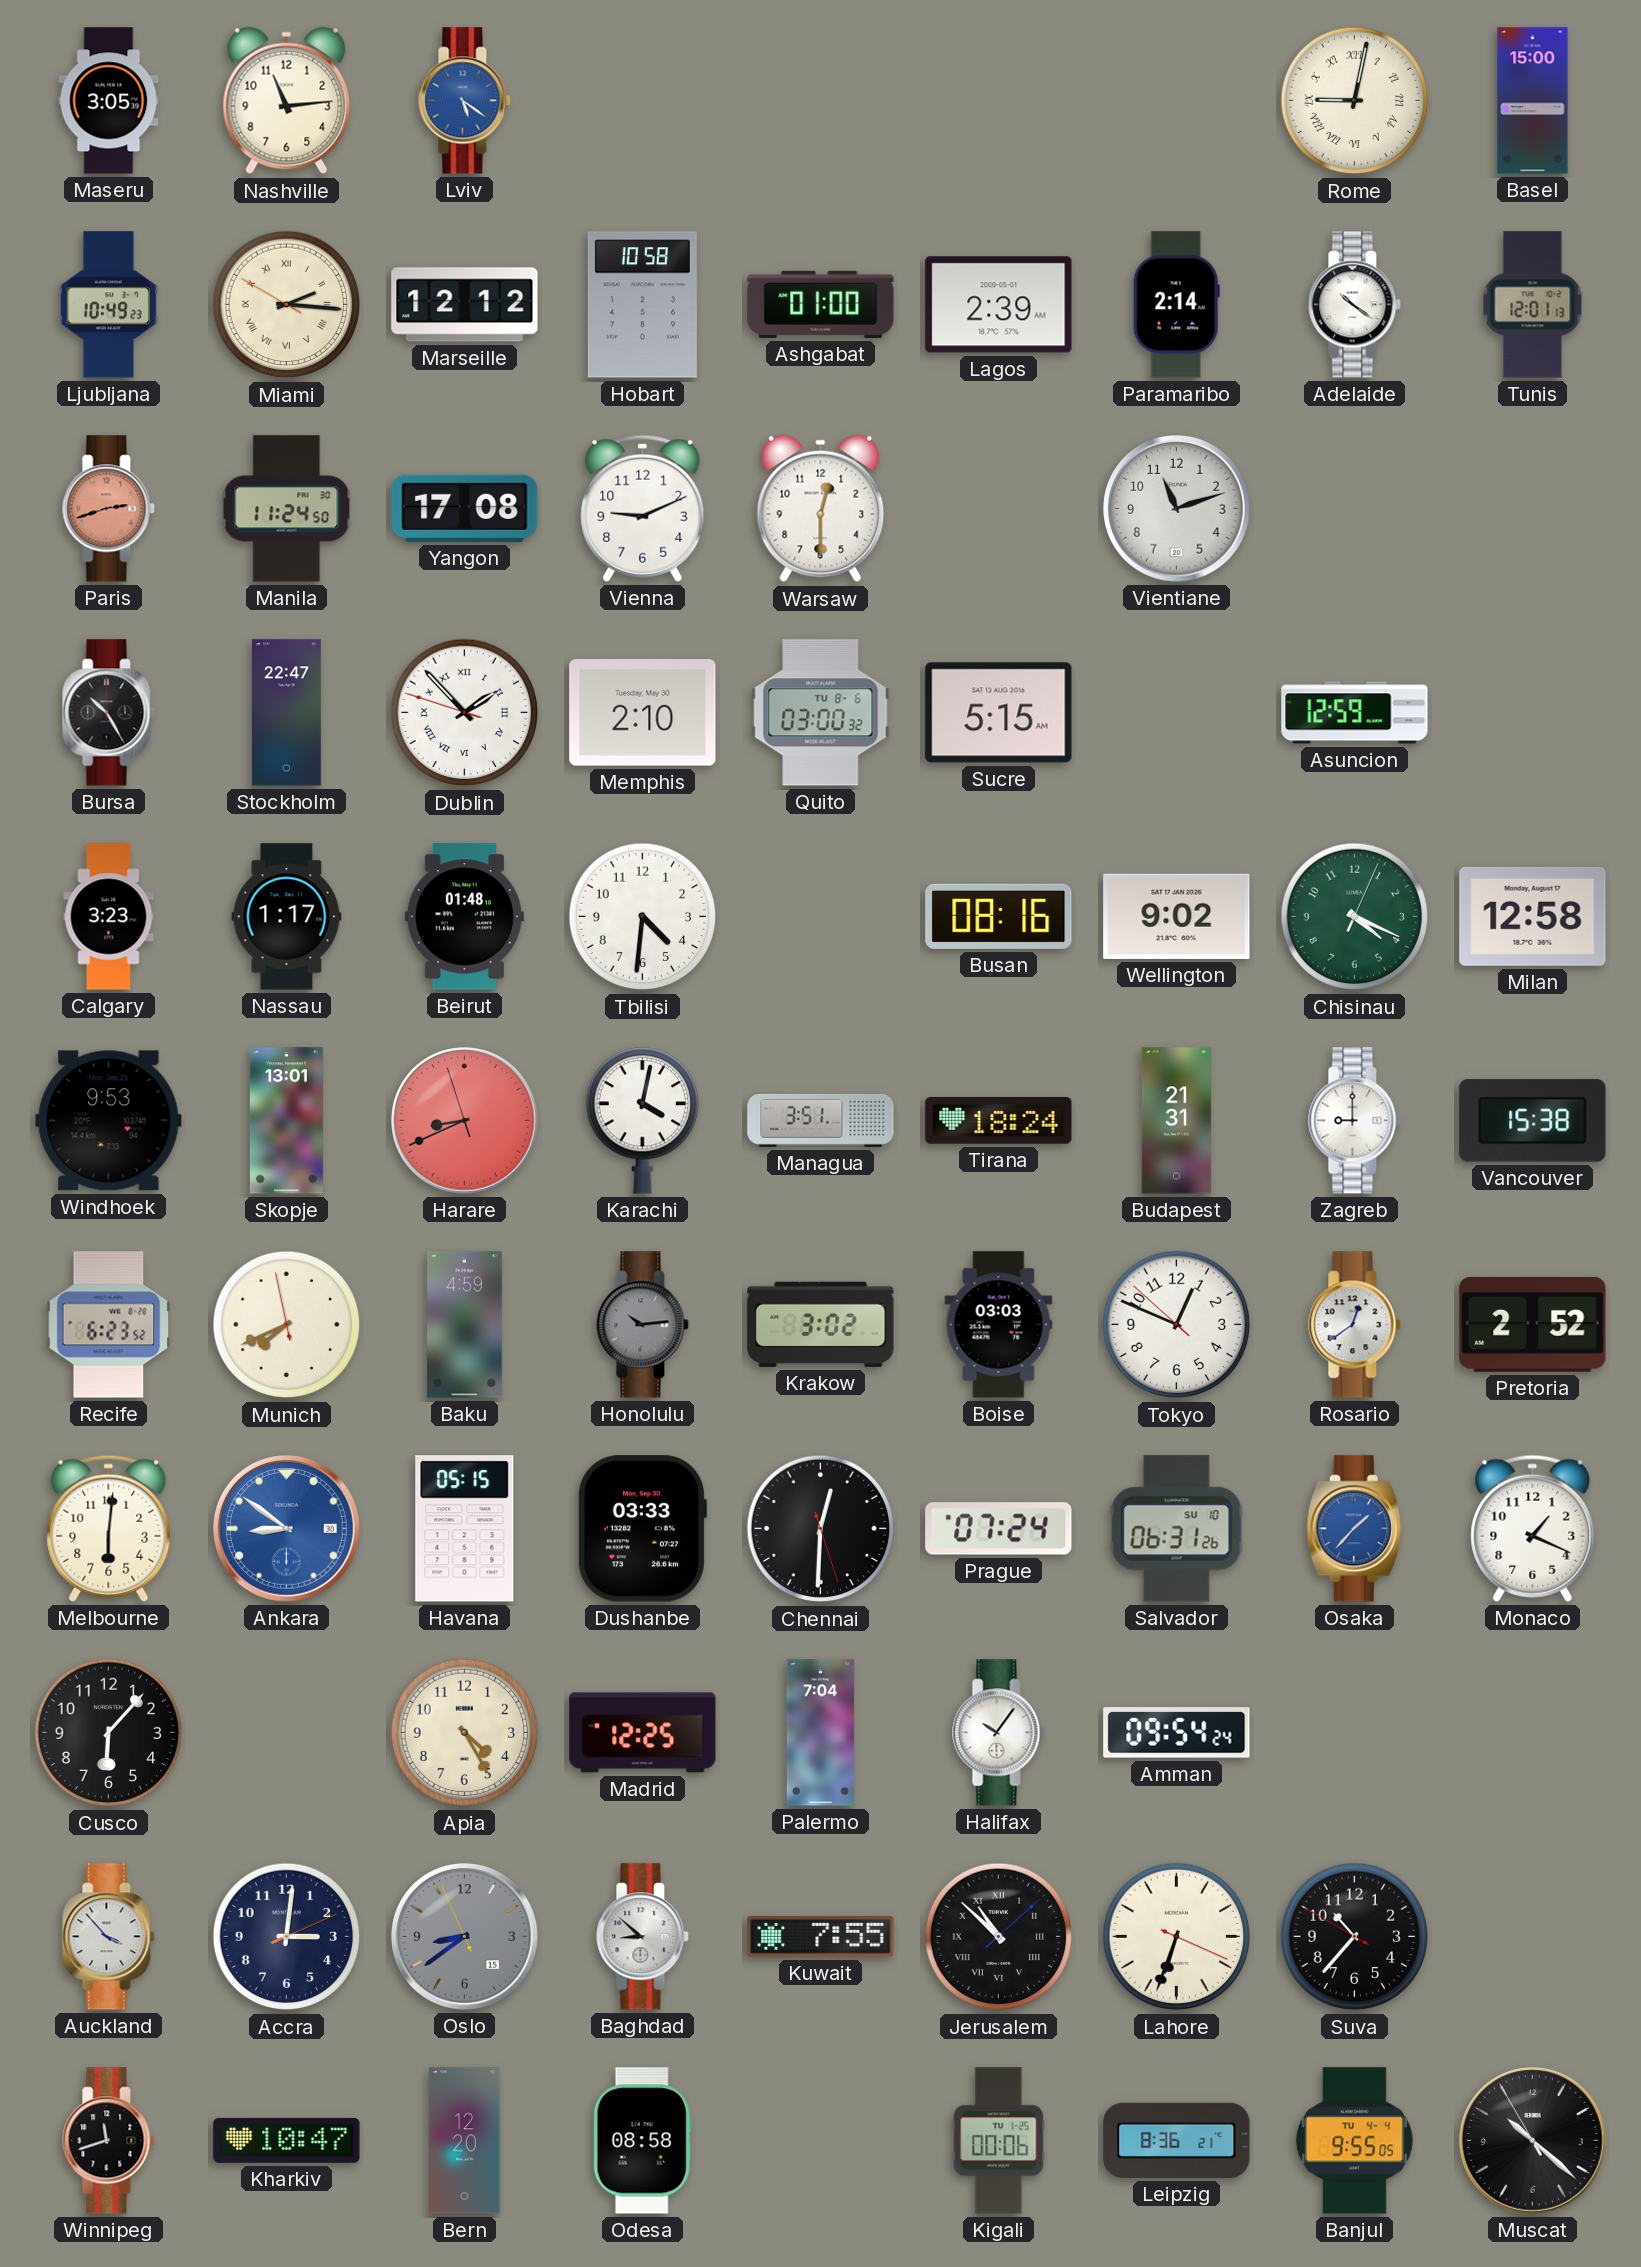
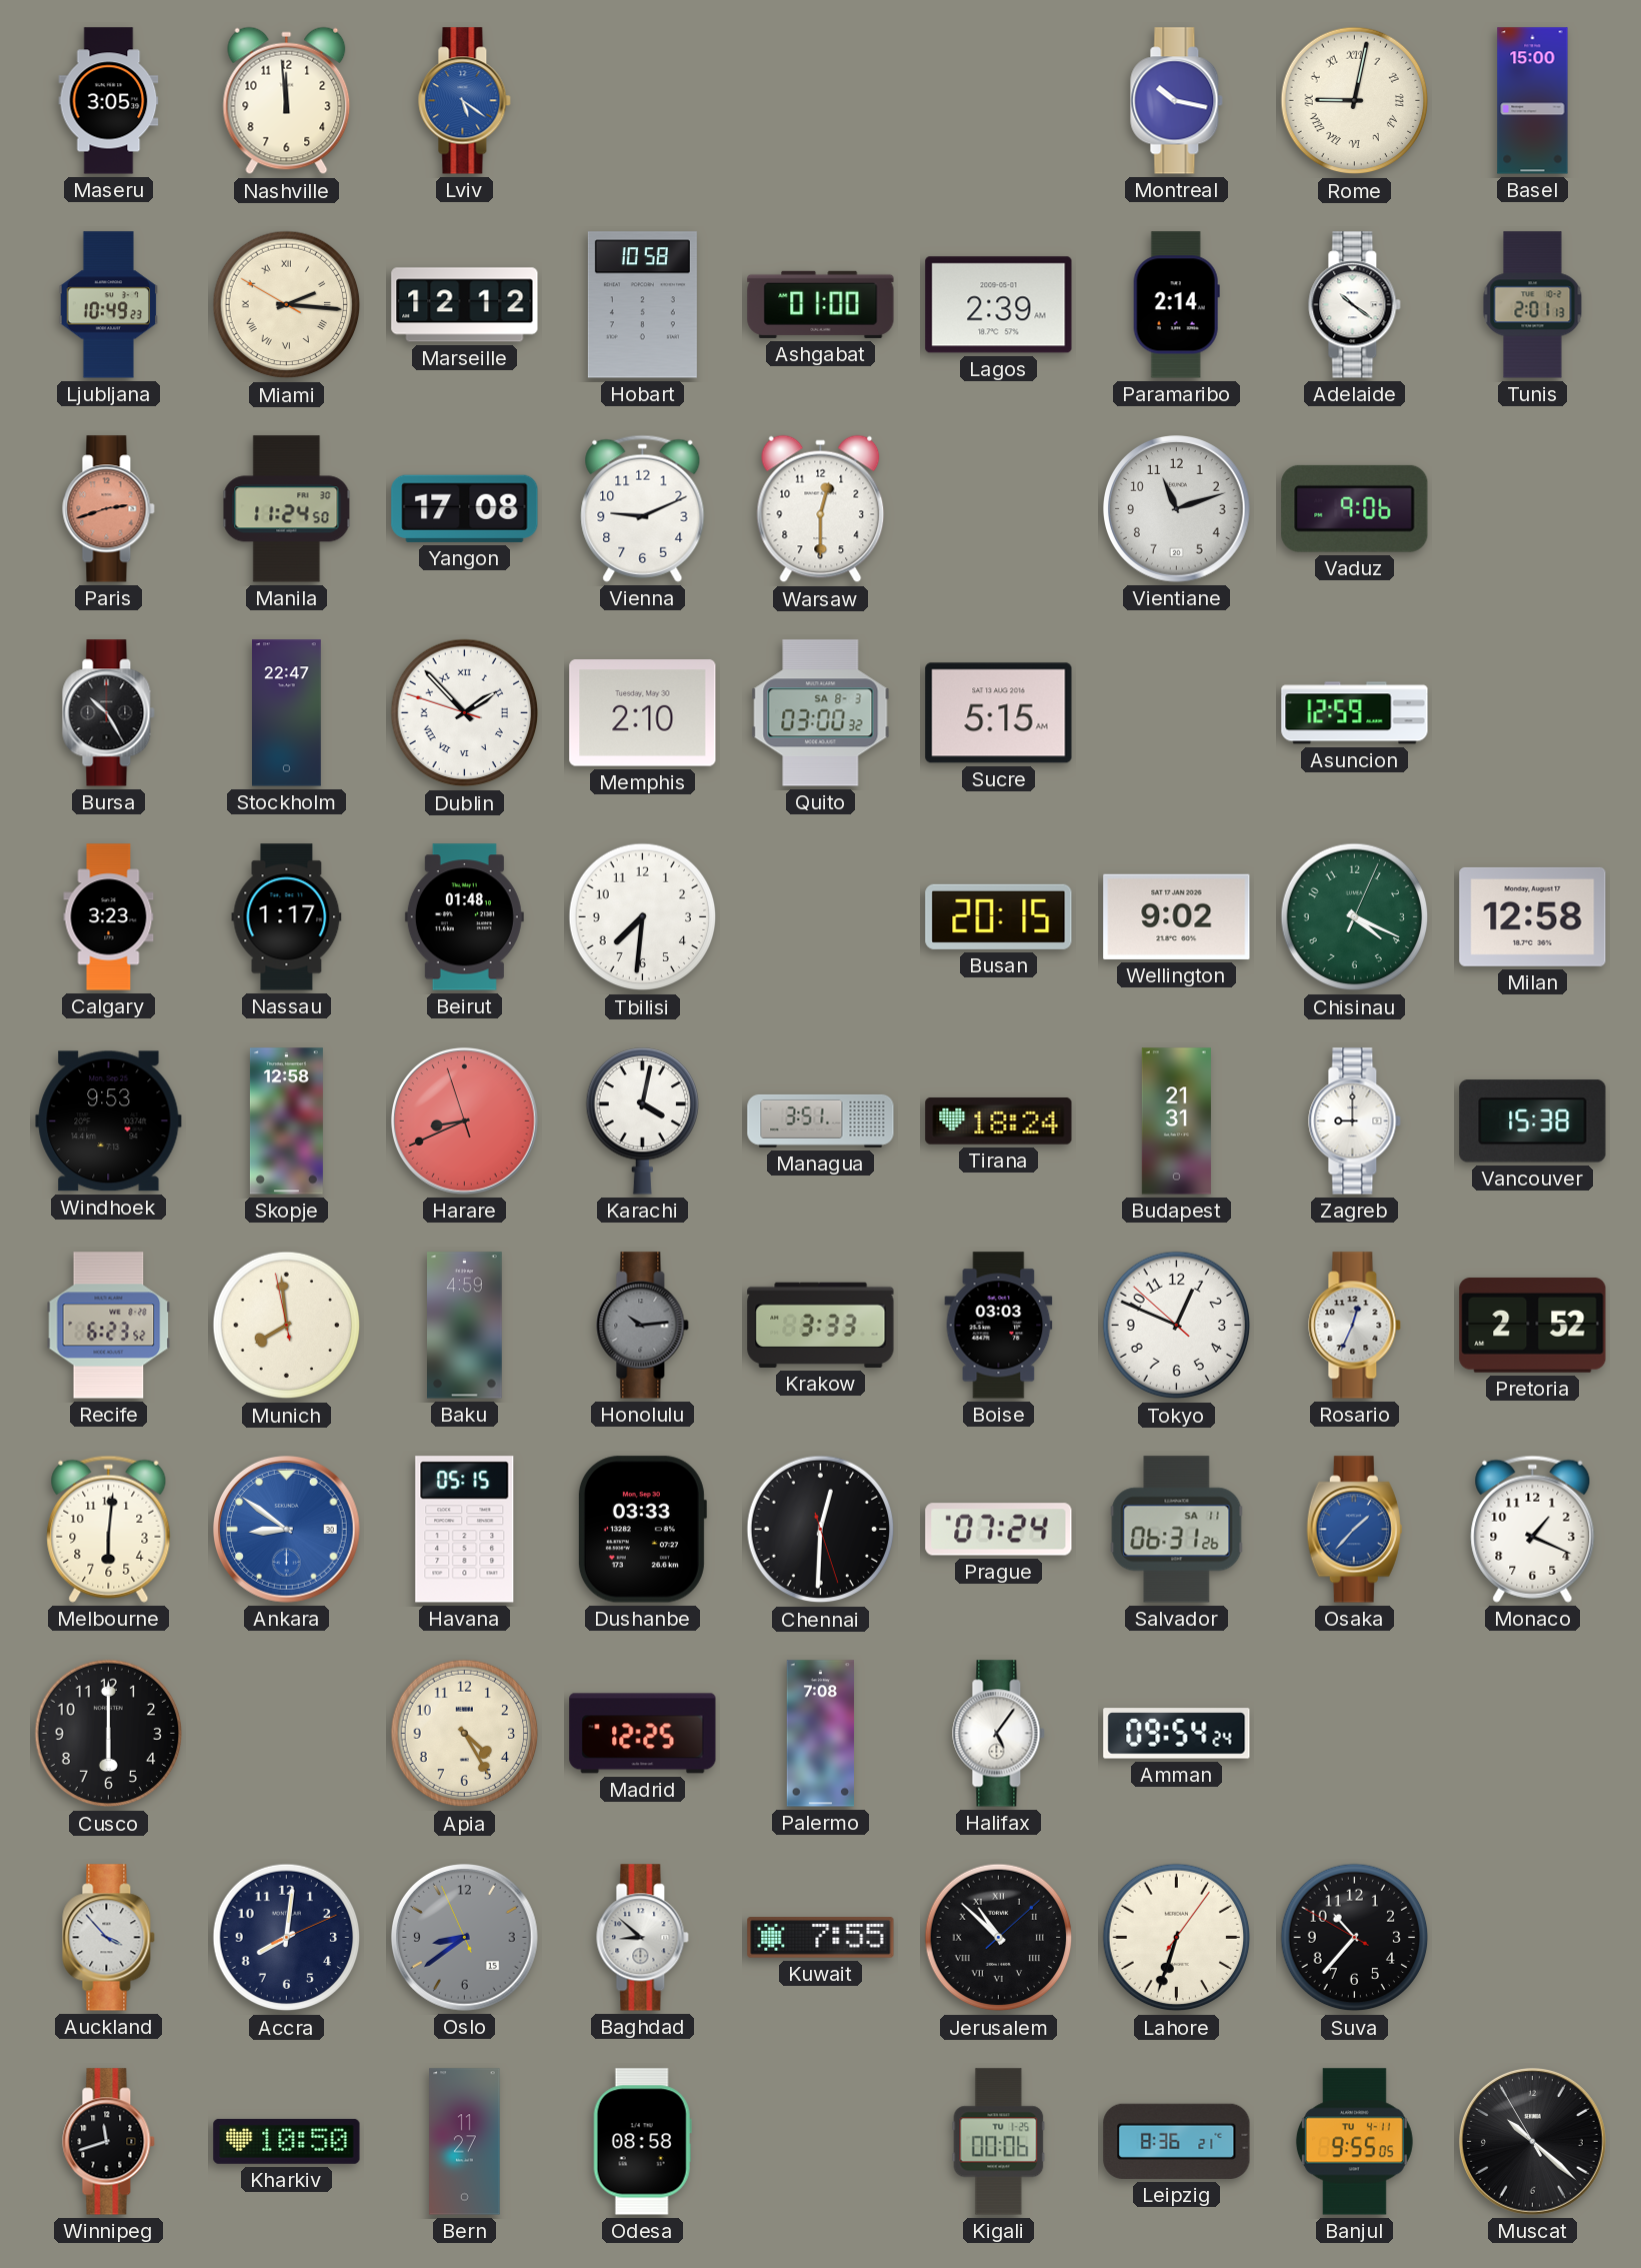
Nashville: 11:14 -> 11:59 (287, 101)
Montreal: none -> 10:17 (1177, 101)
Tunis: 12:01 -> 2:01 (1533, 305)
Vaduz: none -> 9:06 (1355, 508)
Quito date: TU 8-6 -> SA 8-3 (821, 713)
Tbilisi: 4:31 -> 7:31 (643, 917)
Busan: 08:16 -> 20:15 (999, 916)
Skopje: 13:01 -> 12:58 (286, 1121)
Munich: 7:40 -> 7:58 (287, 1326)
Krakow: 3:02 -> 3:33 (821, 1325)
Rosario: 12:39 -> 12:34 (1355, 1326)
Salvador date: SU 10 -> SA 11 (1177, 1530)
Cusco: 6:07 -> 6:00 (109, 1734)
Palermo: 7:04 -> 7:08 (820, 1734)
Halifax: 10:06 -> 5:06 (999, 1734)
Accra: 3:01 -> 8:01 (287, 1938)
Lahore: 6:33:19 -> 6:33:06 (1177, 1938)
Kharkiv: 10:47 -> 10:50 (287, 2141)
Bern: 12:20 -> 11:27 (465, 2142)
Banjul date: TU 4-4 -> TU 4-11 (1354, 2142)
